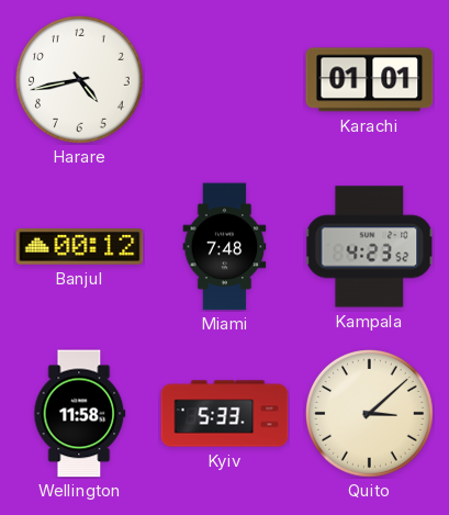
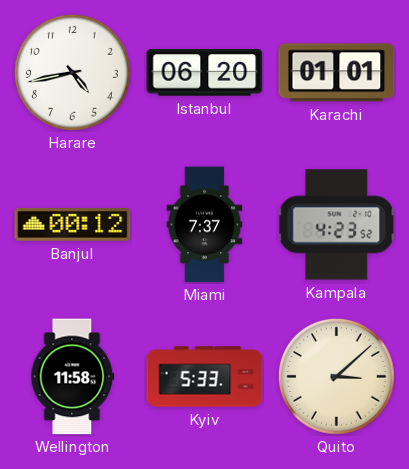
Istanbul: none -> 06:20 (205, 73)
Miami: 7:48 -> 7:37 (205, 225)
